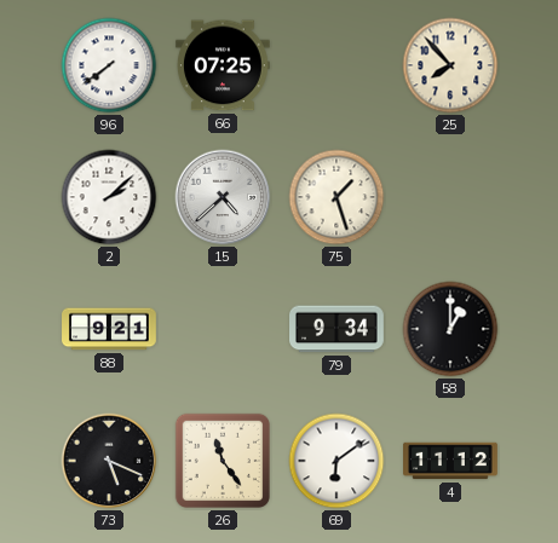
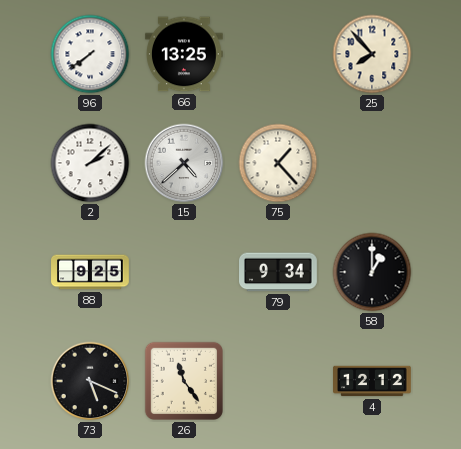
66: 07:25 -> 13:25 (184, 54)
75: 1:27 -> 1:23 (278, 163)
88: 9:21 -> 9:25 (90, 272)
69: 6:09 -> none (336, 461)
4: 11:12 -> 12:12 (373, 381)
